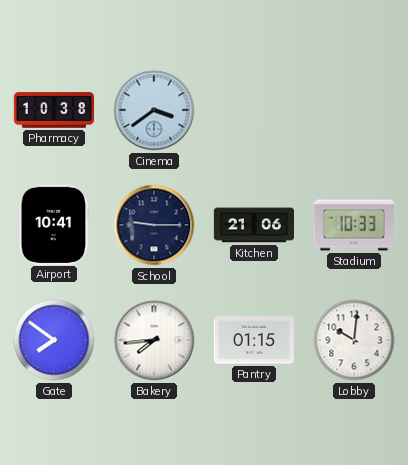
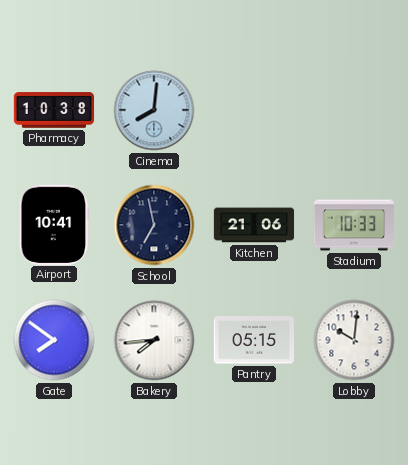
Cinema: 3:39 -> 8:01 (154, 110)
School: 9:15 -> 6:58 (154, 225)
Pantry: 01:15 -> 05:15 (253, 340)
